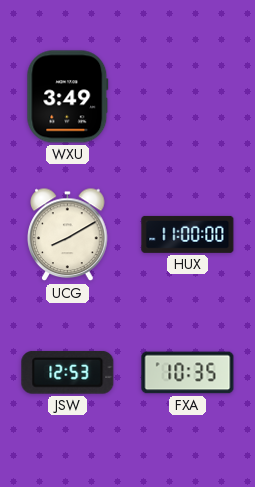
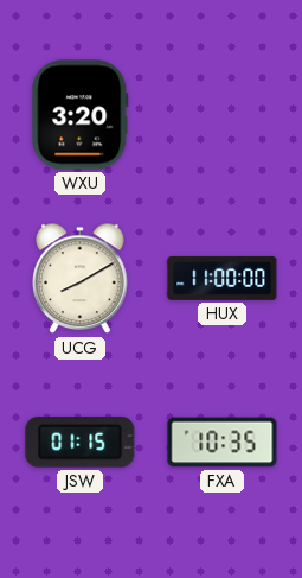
WXU: 3:49 -> 3:20 (81, 115)
JSW: 12:53 -> 01:15 (81, 442)
